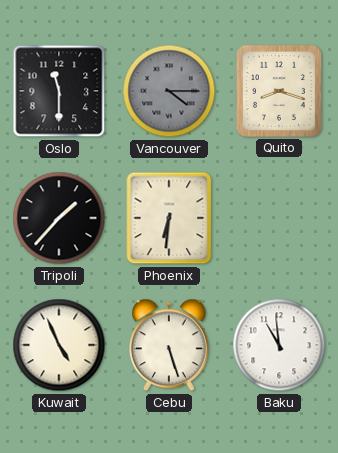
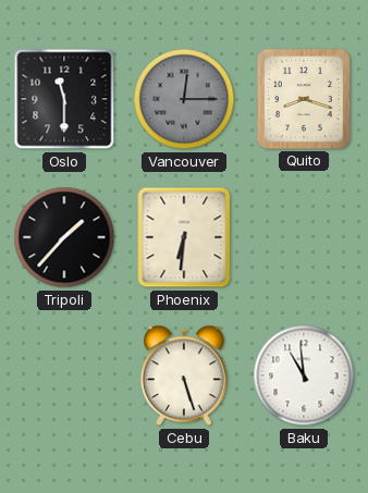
Vancouver: 4:15 -> 12:15 (184, 99)
Kuwait: 4:56 -> none (59, 345)
